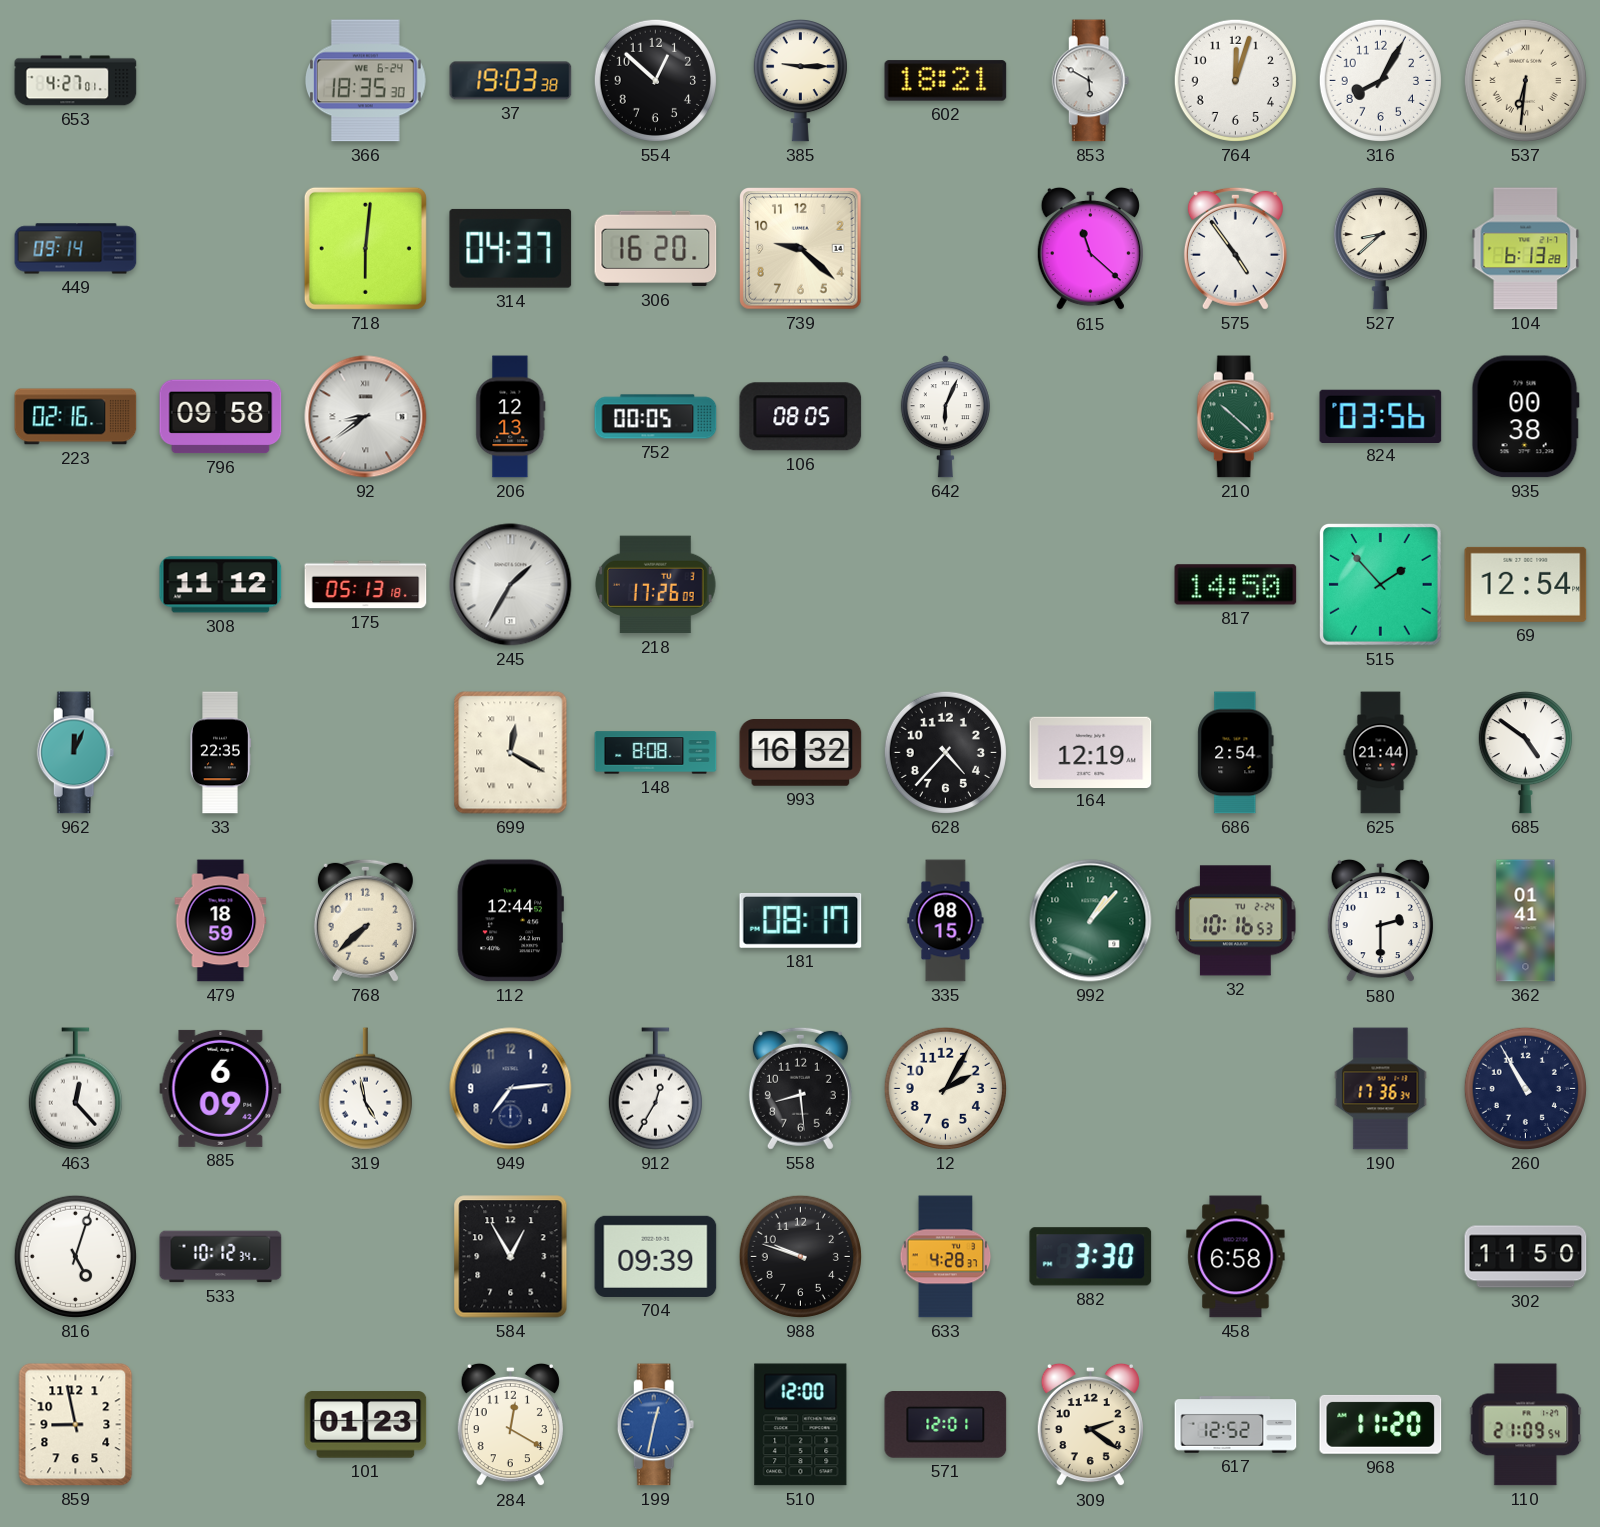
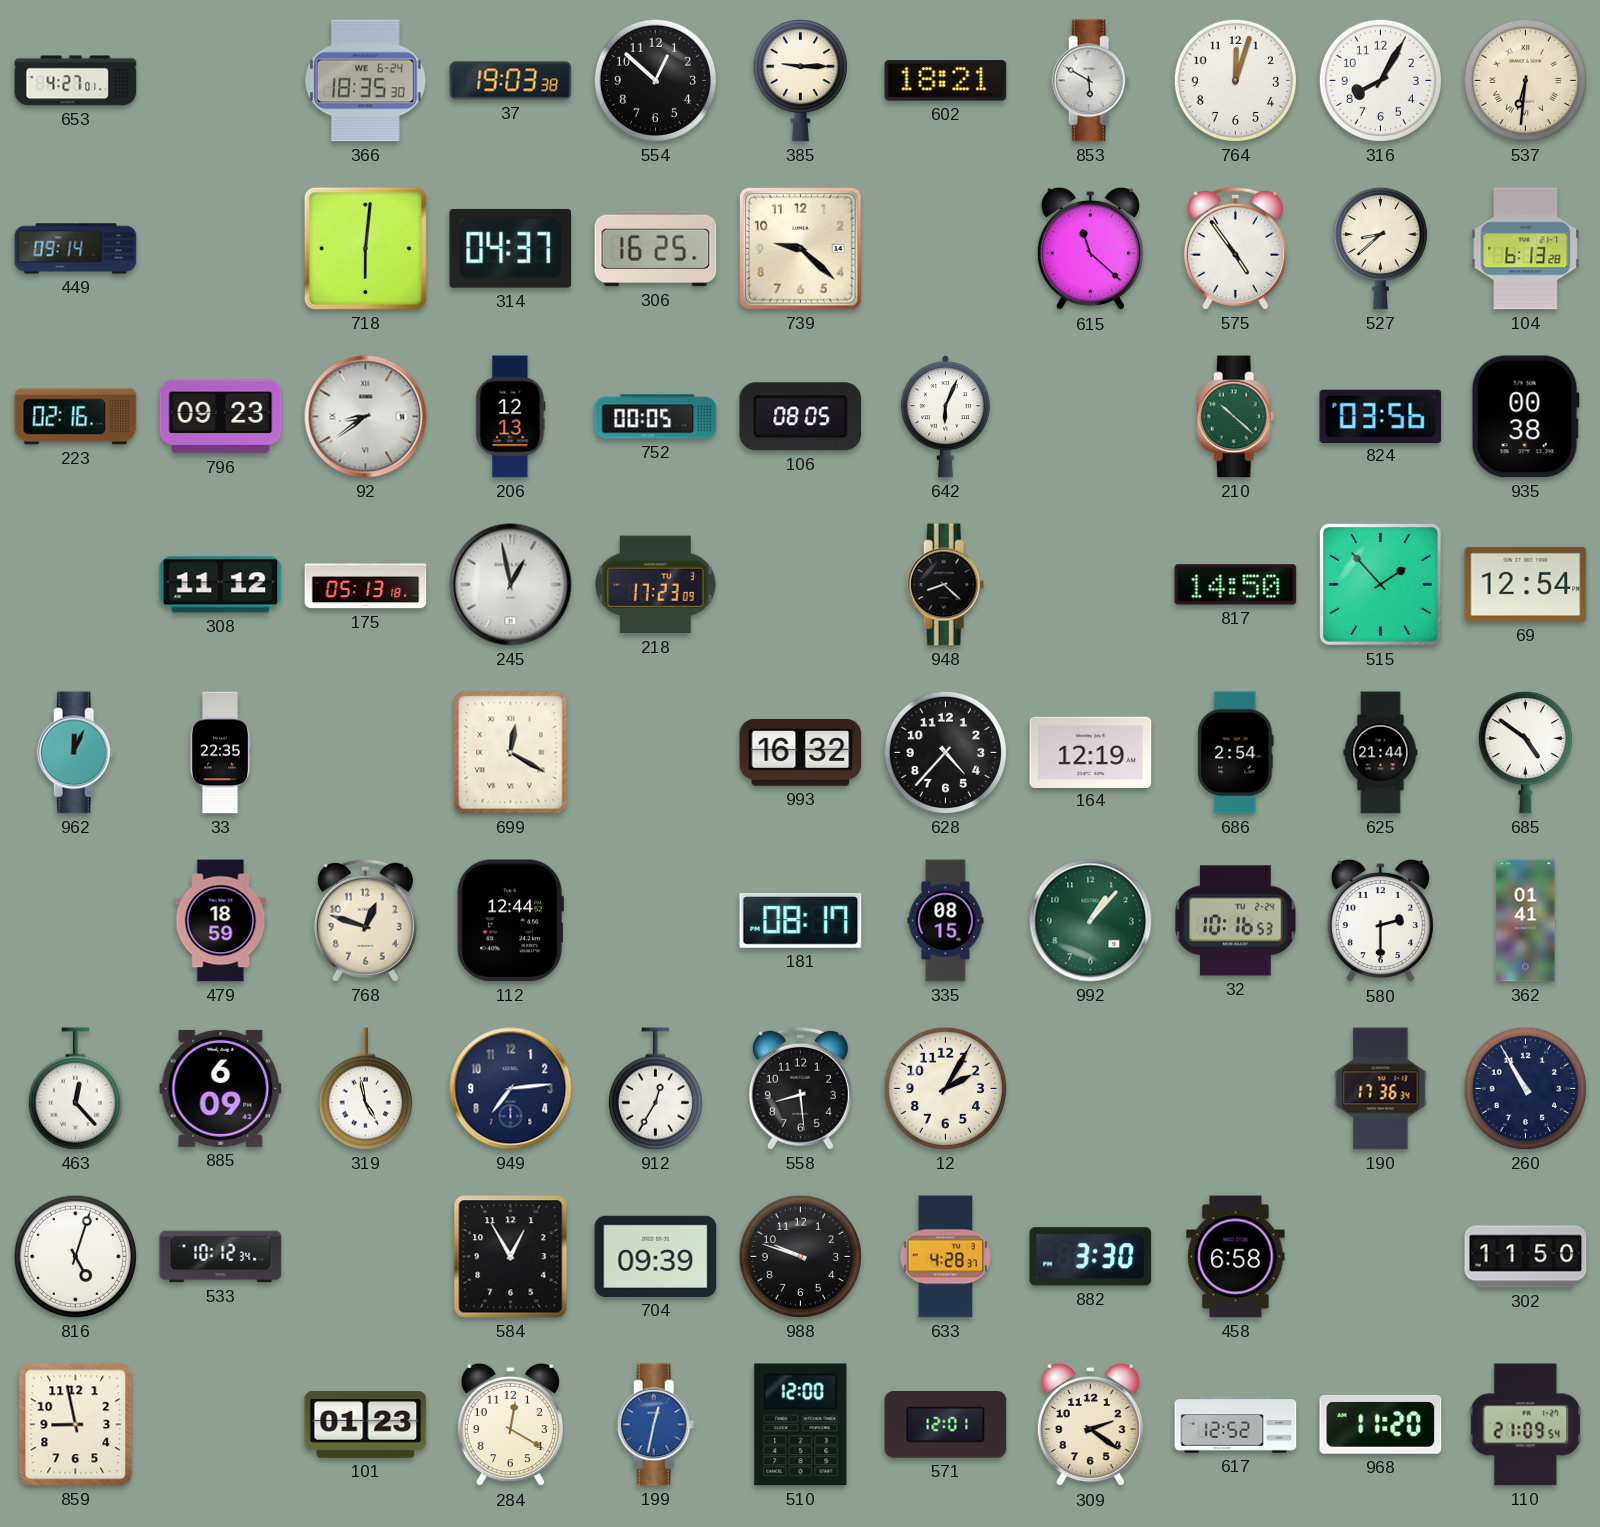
306: 16:20 -> 16:25 (656, 249)
796: 09:58 -> 09:23 (221, 417)
245: 1:35 -> 12:58 (511, 585)
218: 17:26 -> 17:23 (656, 585)
948: none -> 8:22 (946, 585)
148: 8:08 -> none (656, 753)
768: 7:38 -> 12:48 (365, 920)
